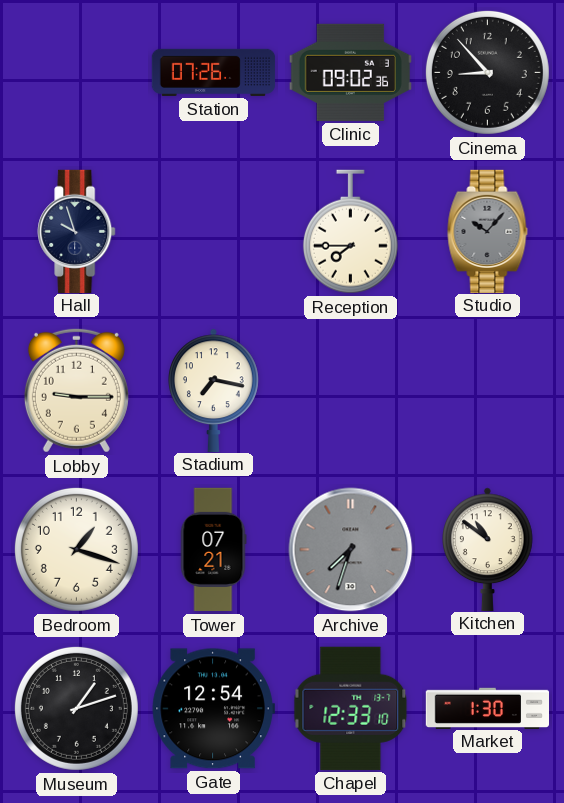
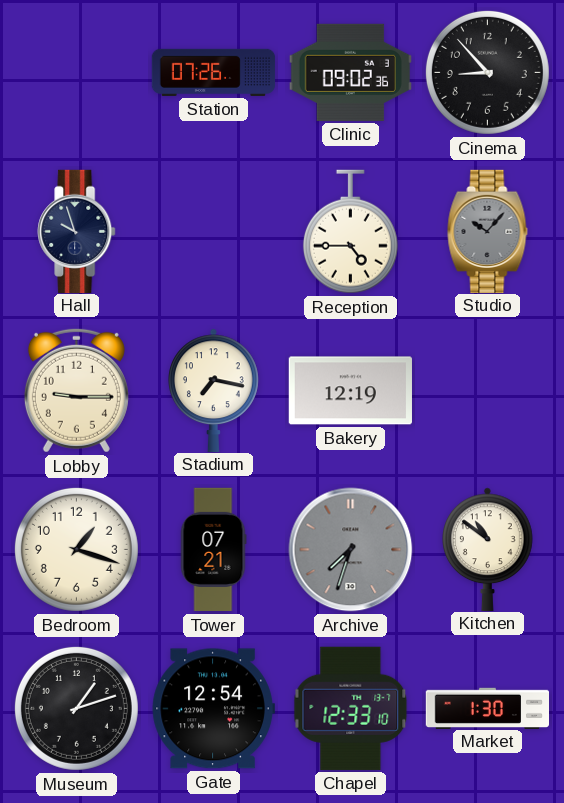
Reception: 7:45 -> 4:45 (350, 232)
Bakery: none -> 12:19 (350, 391)
